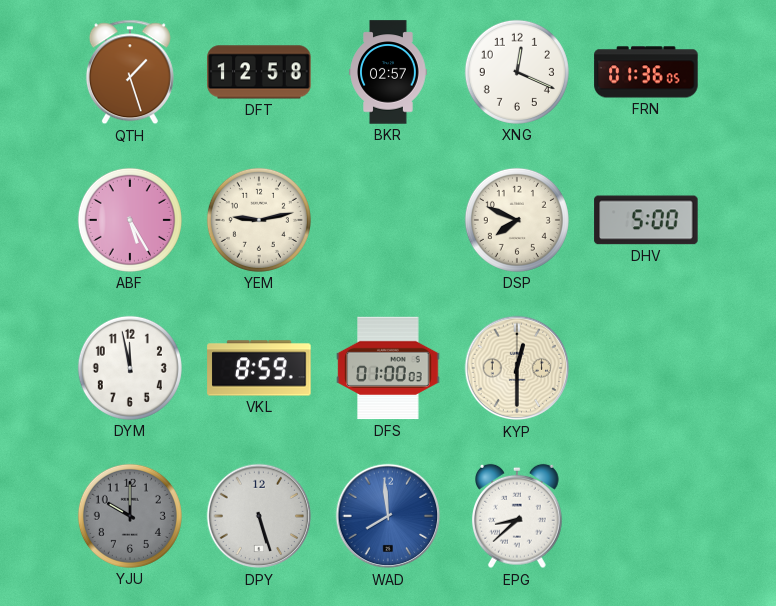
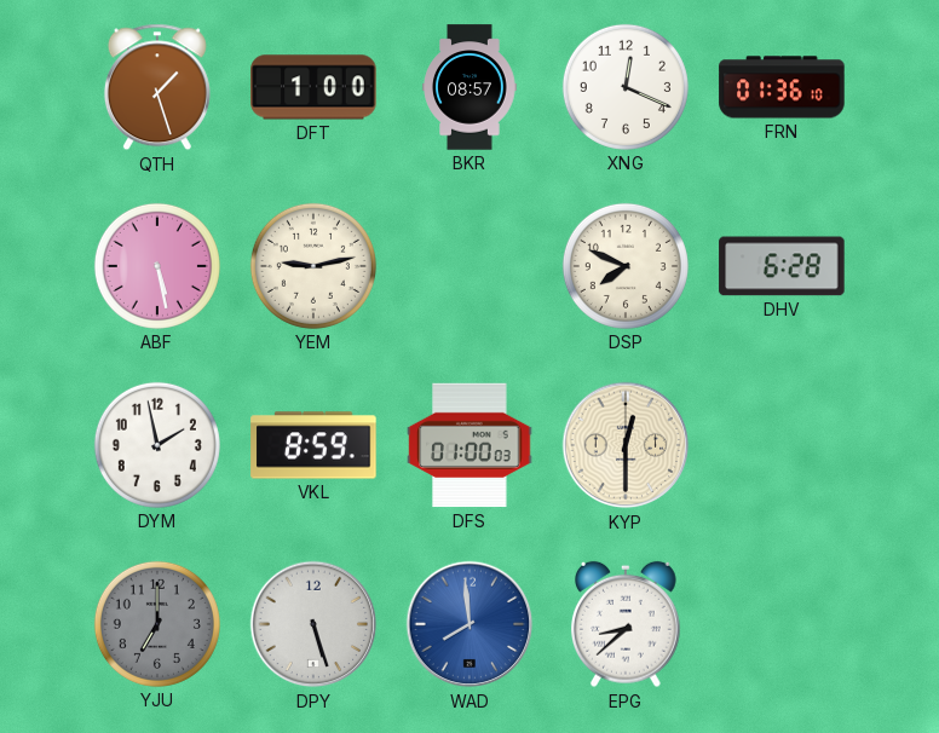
DFT: 12:58 -> 1:00 (313, 87)
BKR: 02:57 -> 08:57 (469, 87)
FRN: 01:36:05 -> 01:36:10 (782, 87)
ABF: 5:25 -> 5:28 (157, 266)
DHV: 5:00 -> 6:28 (782, 266)
DYM: 11:58 -> 1:58 (157, 445)
YJU: 10:00 -> 7:00 (157, 624)
